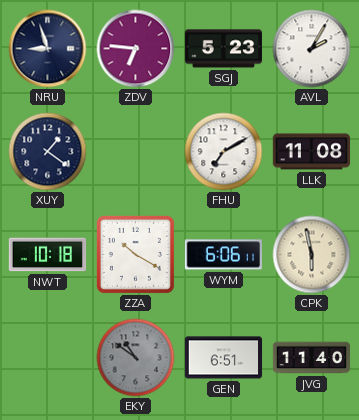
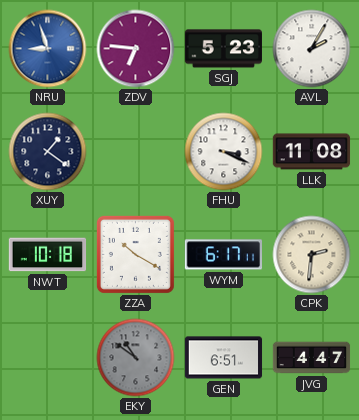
NRU dial: navy -> blue (48, 49)
FHU: 7:10 -> 3:19 (224, 152)
WYM: 6:06 -> 6:17 (223, 255)
CPK: 5:58 -> 2:31 (312, 255)
JVG: 11:40 -> 4:47 (312, 358)
